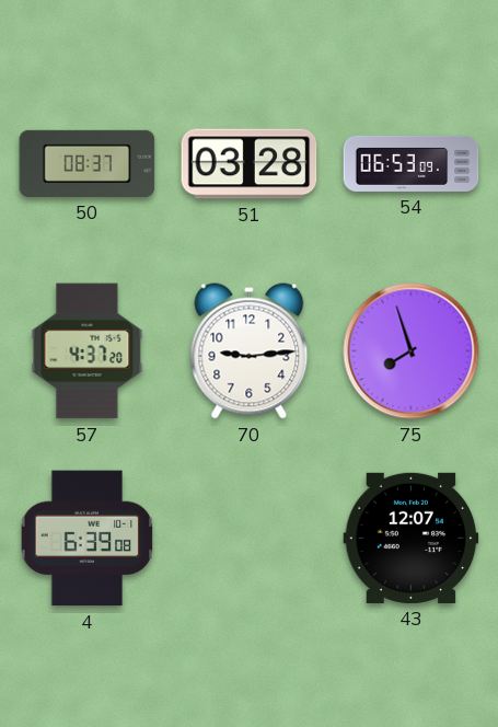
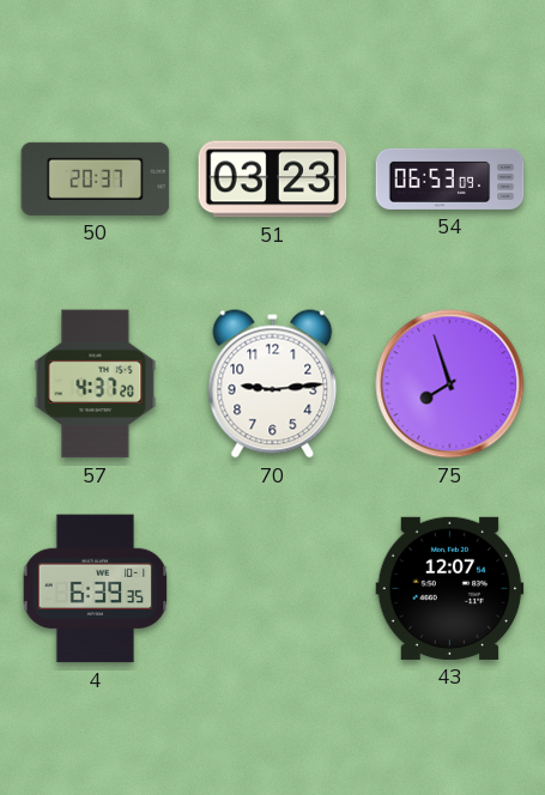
50: 08:37 -> 20:37 (96, 178)
51: 03:28 -> 03:23 (273, 180)
4: 6:39:08 -> 6:39:35 (96, 589)
